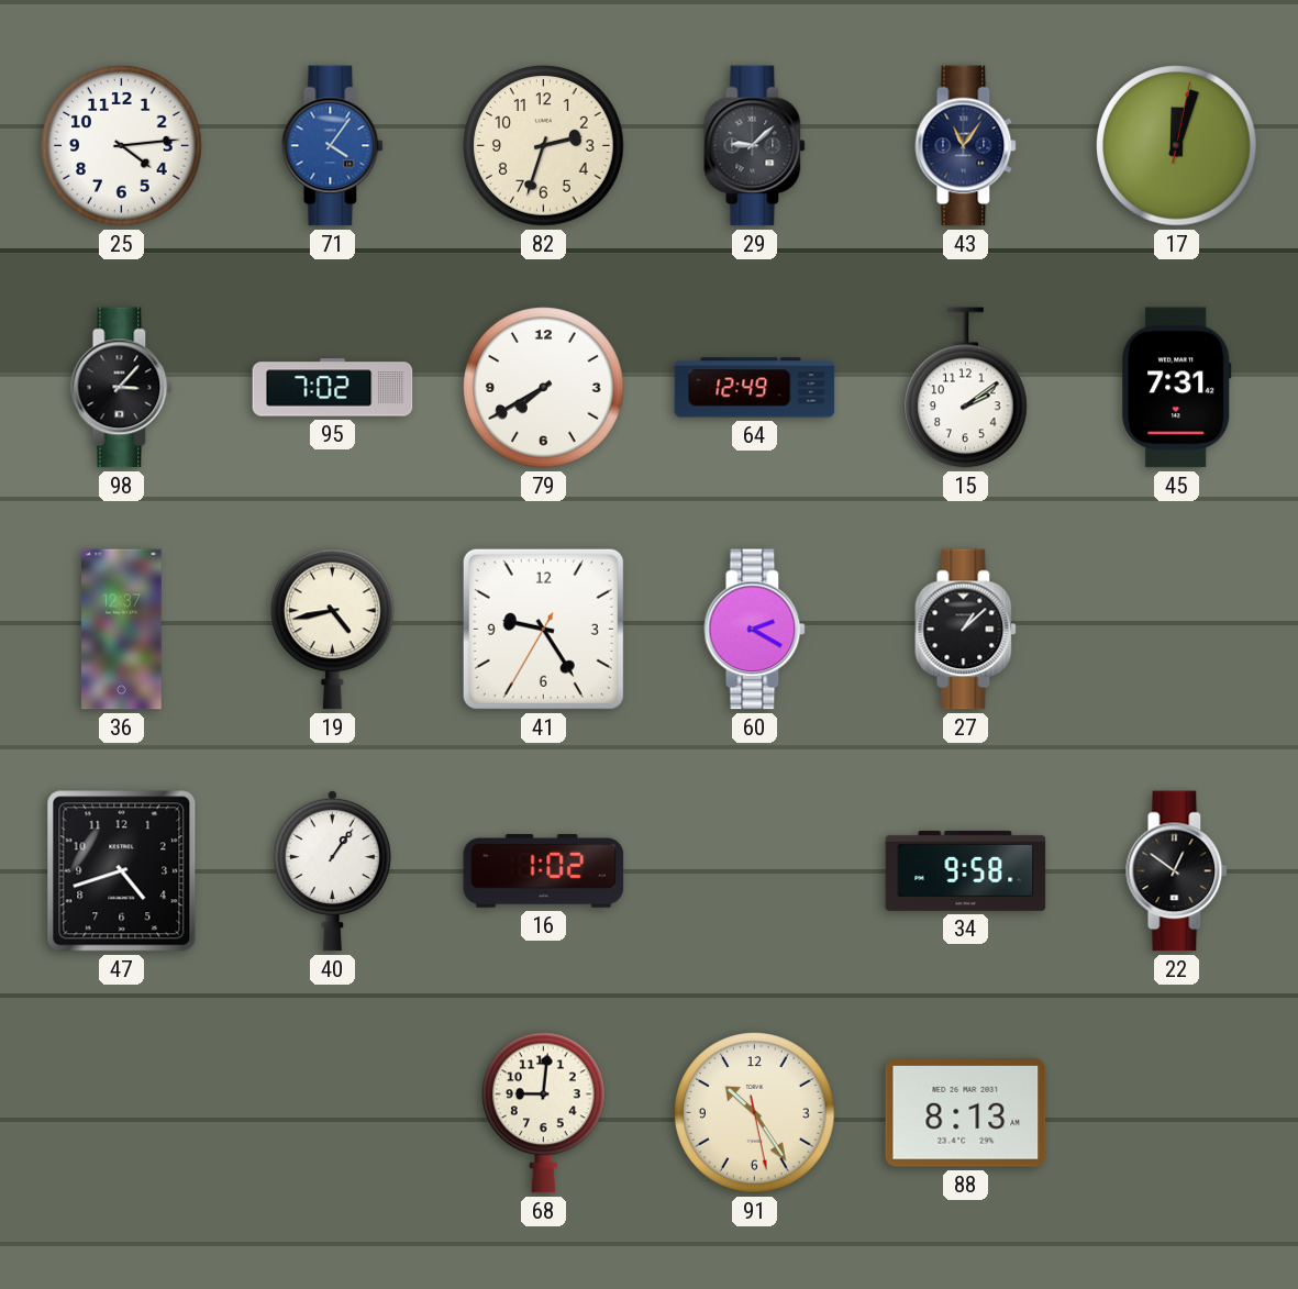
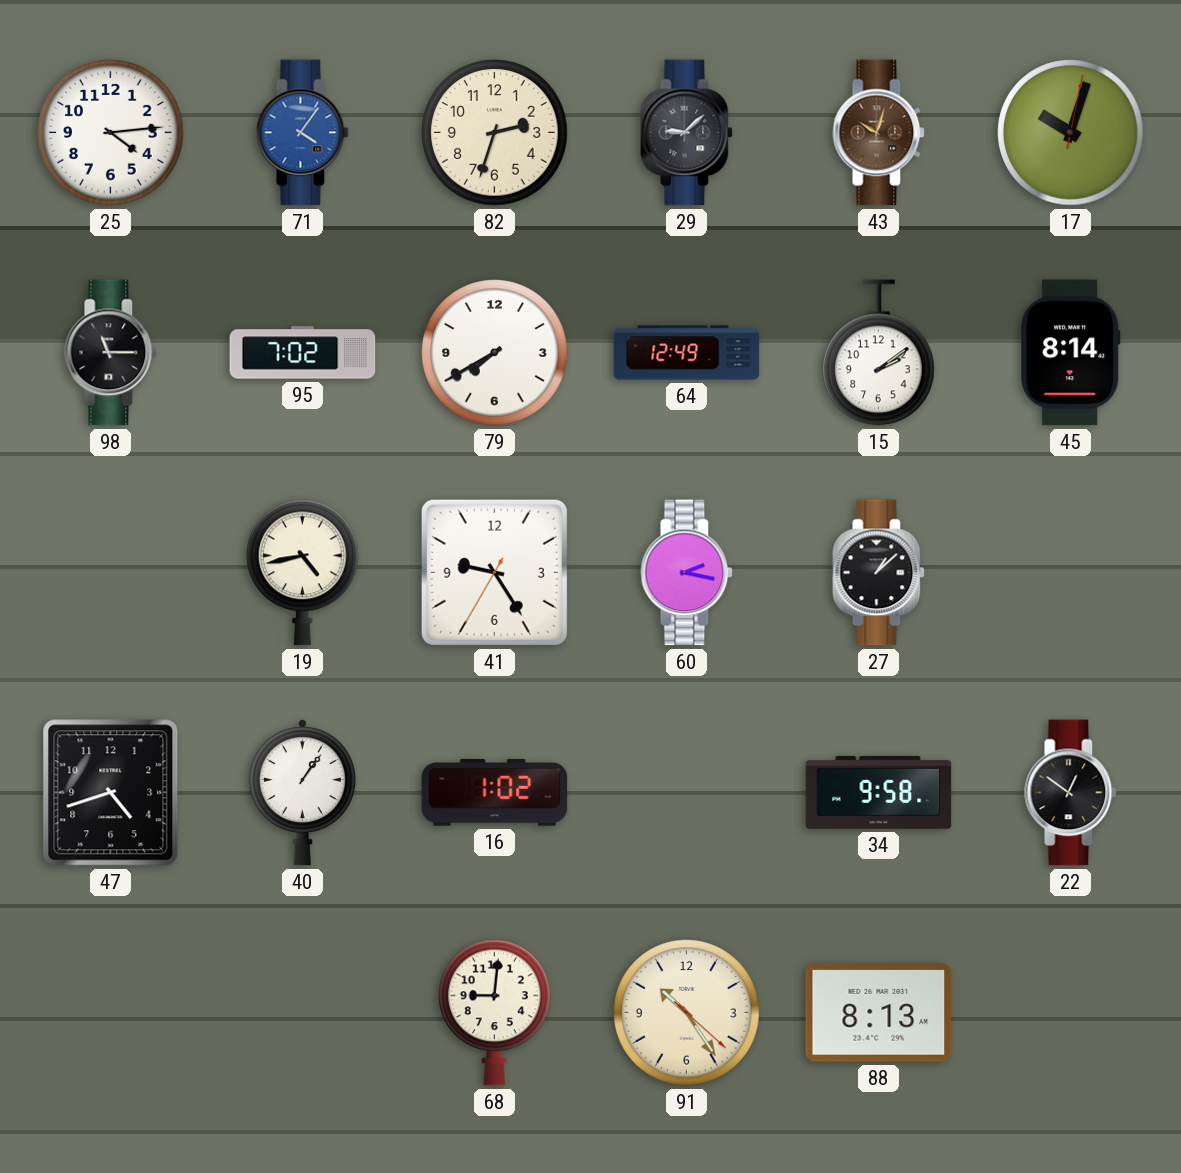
43: 11:06 -> 10:03 (879, 133)
43 dial: navy -> brown (879, 133)
17: 12:03 -> 10:03 (1071, 133)
98: 3:07 -> 11:15 (111, 353)
45: 7:31 -> 8:14 (1071, 353)
36: 12:37 -> none (122, 630)
60: 2:20 -> 2:17 (687, 573)
91: 10:24:28 -> 10:24:22 (687, 1013)
